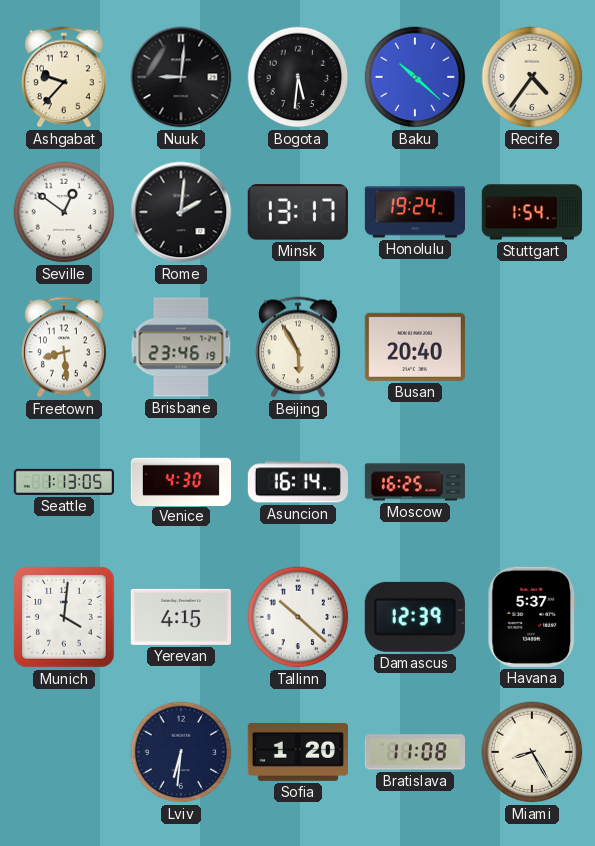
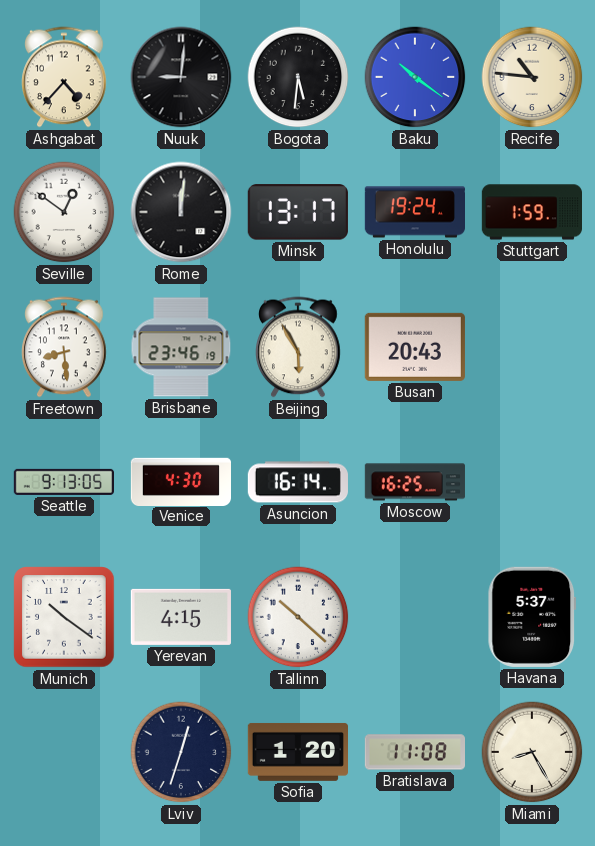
Ashgabat: 9:37 -> 4:37 (64, 77)
Baku: 10:22 -> 10:21 (415, 77)
Recife: 4:36 -> 10:46 (532, 77)
Rome: 2:01 -> 12:01 (181, 212)
Stuttgart: 1:54 -> 1:59 (531, 212)
Busan: 20:40 -> 20:43 (415, 347)
Seattle: 1:13 -> 9:13 (63, 482)
Munich: 4:01 -> 10:21 (64, 617)
Damascus: 12:39 -> none (415, 617)
Lviv: 6:31 -> 12:33 (181, 752)
